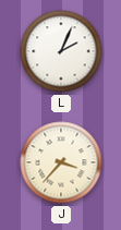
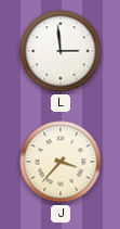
L: 2:04 -> 2:59 (61, 51)
